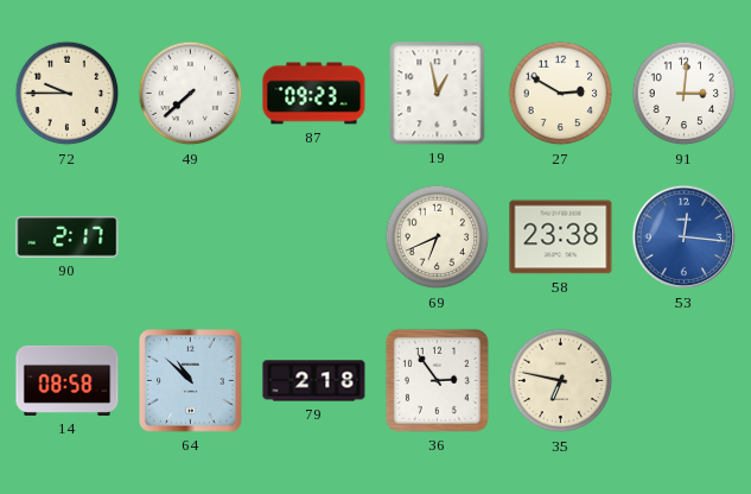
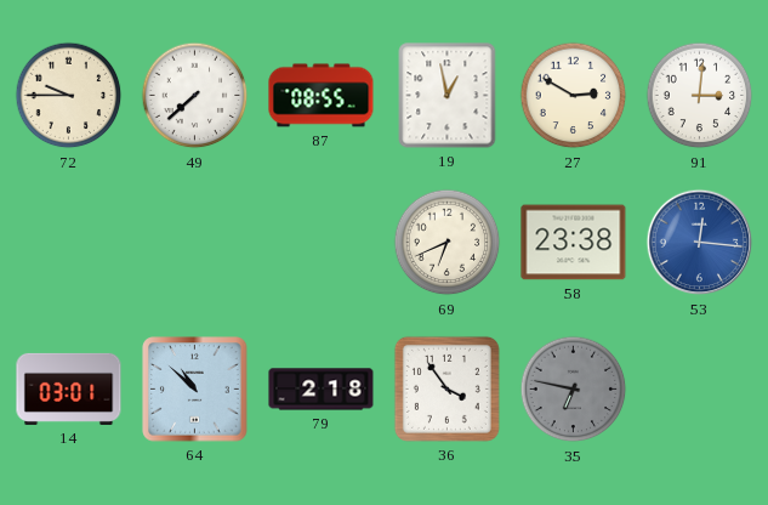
87: 09:23 -> 08:55 (322, 96)
90: 2:17 -> none (68, 237)
14: 08:58 -> 03:01 (69, 388)
36: 2:54 -> 3:54 (446, 388)
35 dial: cream -> grey (574, 390)
